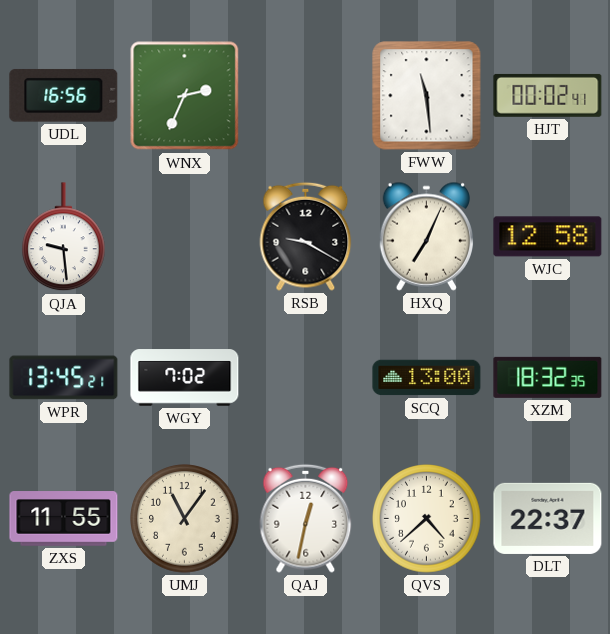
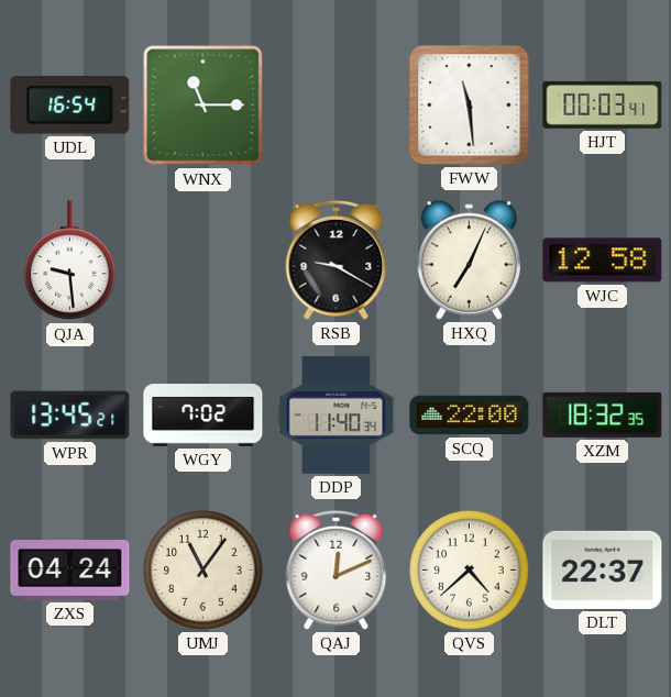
UDL: 16:56 -> 16:54 (70, 106)
WNX: 2:34 -> 11:15 (204, 106)
HJT: 00:02 -> 00:03 (603, 104)
DDP: none -> 11:40 (337, 414)
SCQ: 13:00 -> 22:00 (470, 416)
ZXS: 11:55 -> 04:24 (70, 571)
QAJ: 12:32 -> 12:11 (337, 569)
